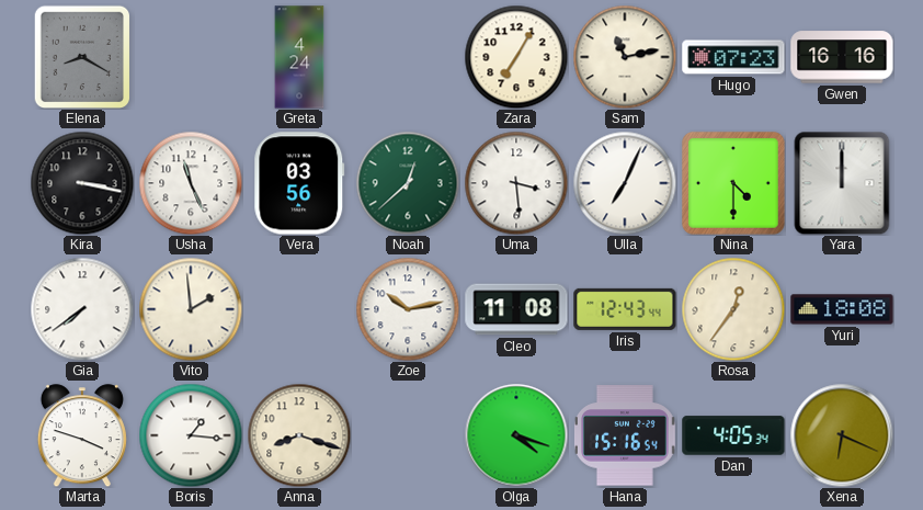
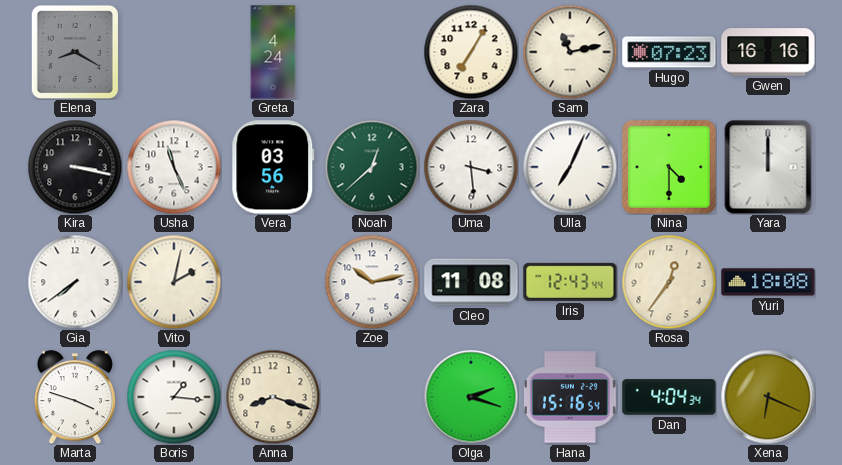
Vito: 1:59 -> 2:02 (174, 282)
Olga: 4:18 -> 2:18 (471, 397)
Dan: 4:05 -> 4:04 (669, 397)
